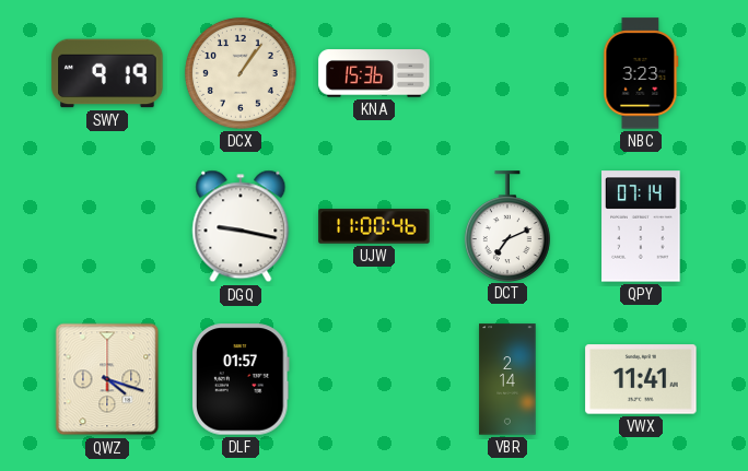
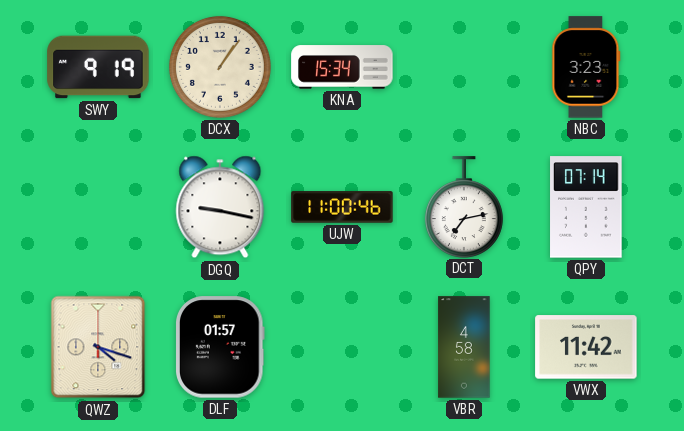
KNA: 15:36 -> 15:34 (342, 67)
DCT: 7:11 -> 7:13 (464, 207)
VBR: 2:14 -> 4:58 (464, 347)
VWX: 11:41 -> 11:42 (586, 347)
